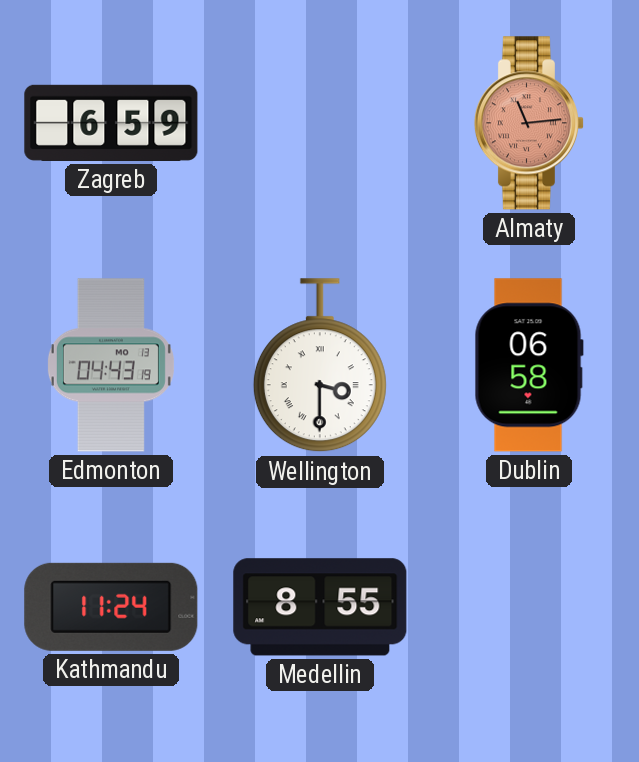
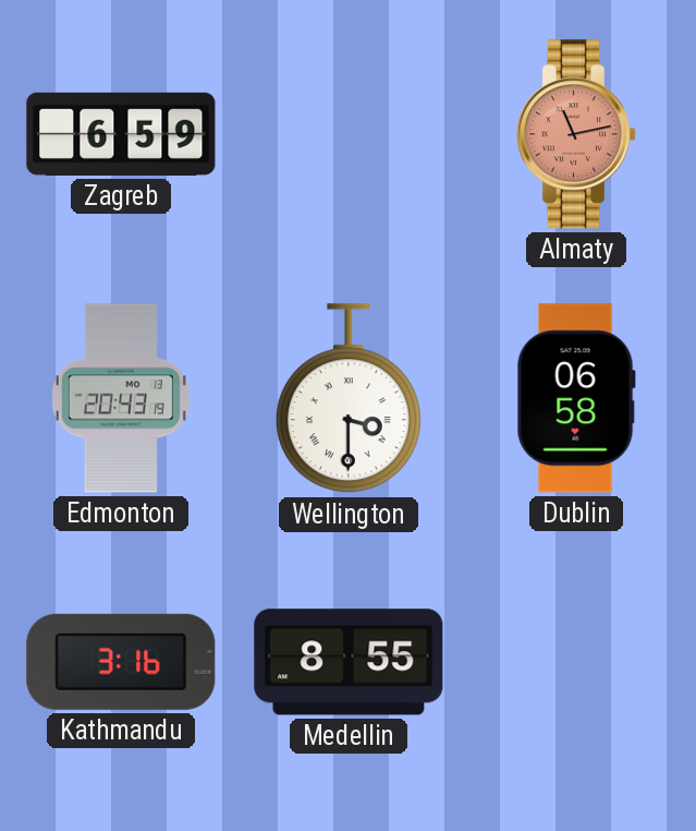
Almaty: 11:14 -> 11:13 (575, 134)
Edmonton: 04:43 -> 20:43 (121, 398)
Kathmandu: 11:24 -> 3:16 (121, 662)
